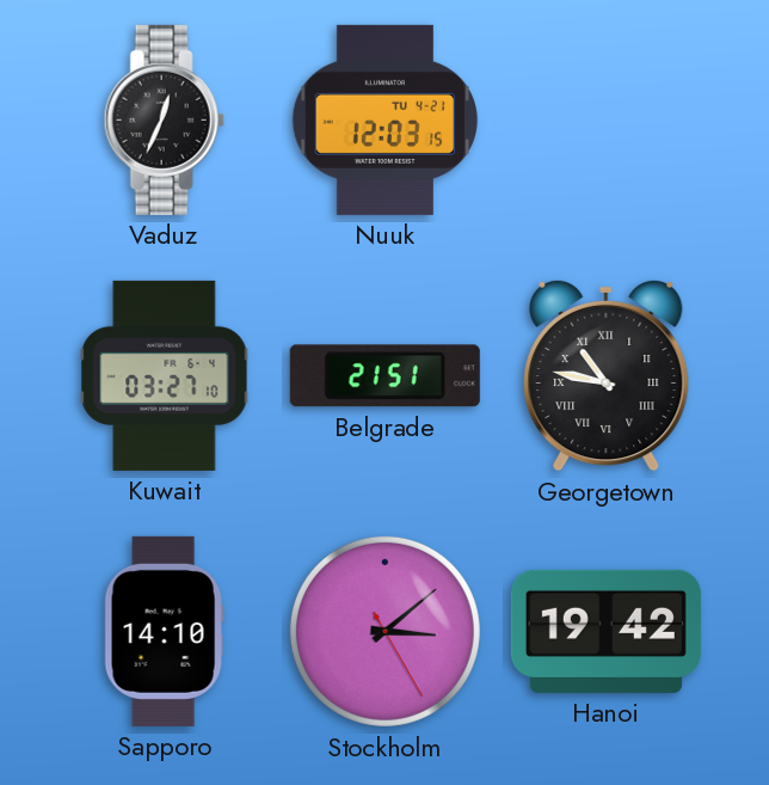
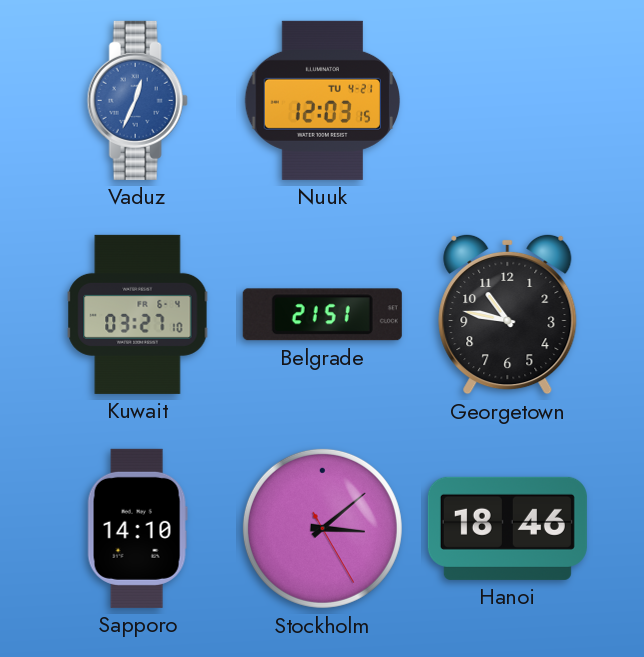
Vaduz dial: black -> blue (137, 100)
Georgetown numerals: Roman -> Arabic (508, 314)
Hanoi: 19:42 -> 18:46 (507, 528)
